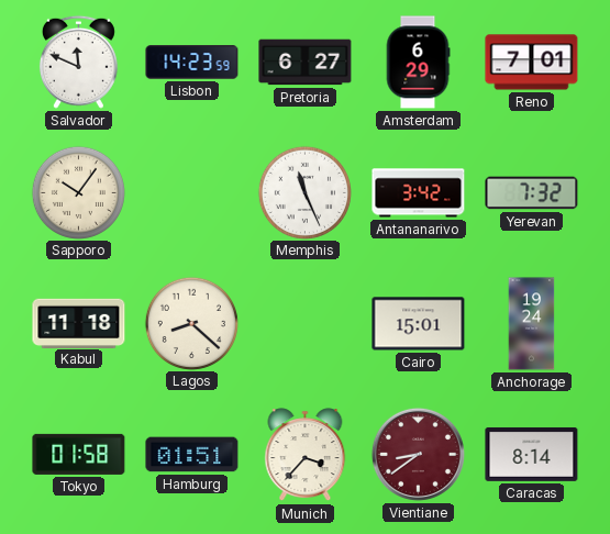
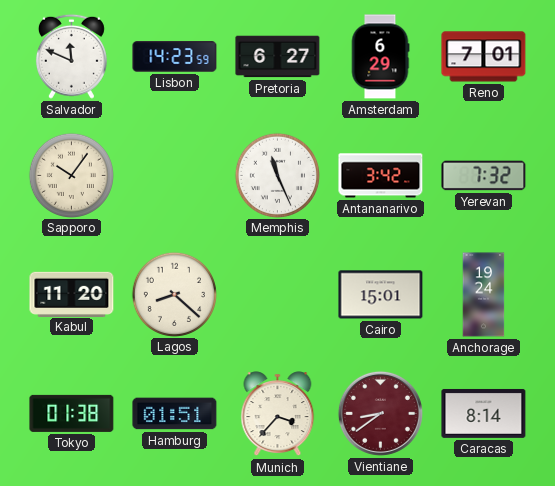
Kabul: 11:18 -> 11:20 (72, 294)
Tokyo: 01:58 -> 01:38 (72, 413)
